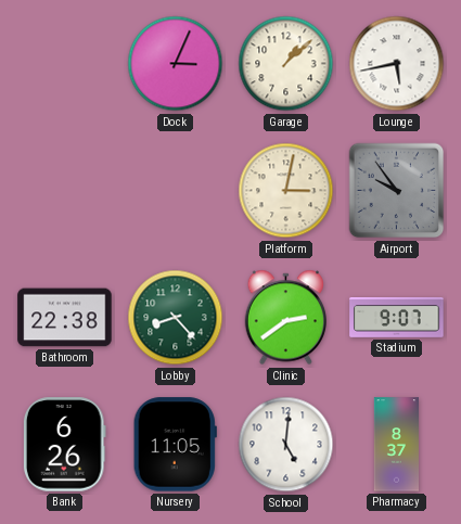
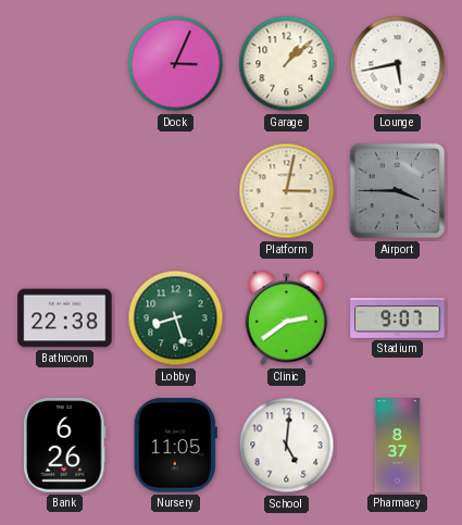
Airport: 9:54 -> 3:45 (398, 191)
Lobby: 8:23 -> 8:27 (176, 318)
